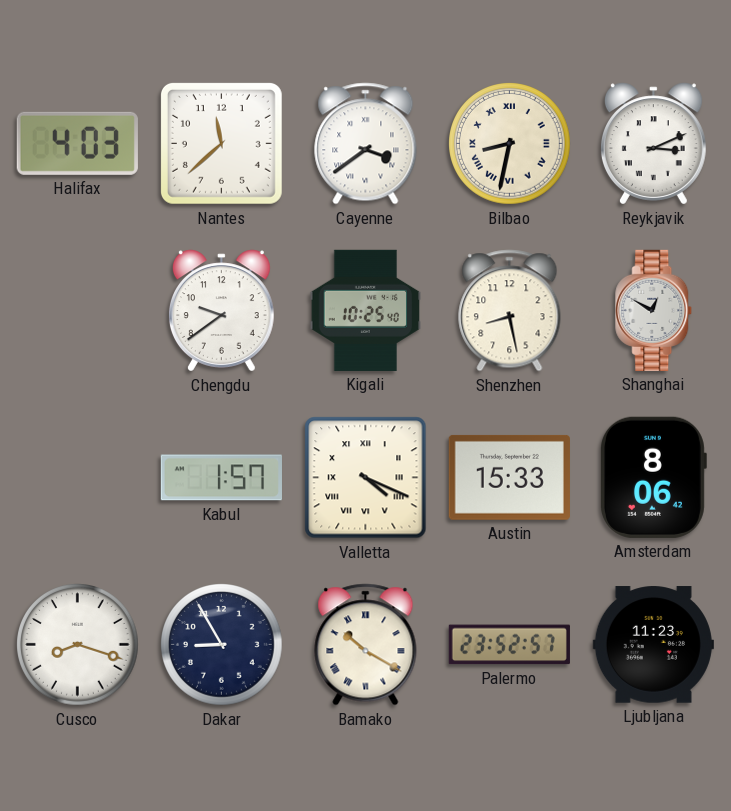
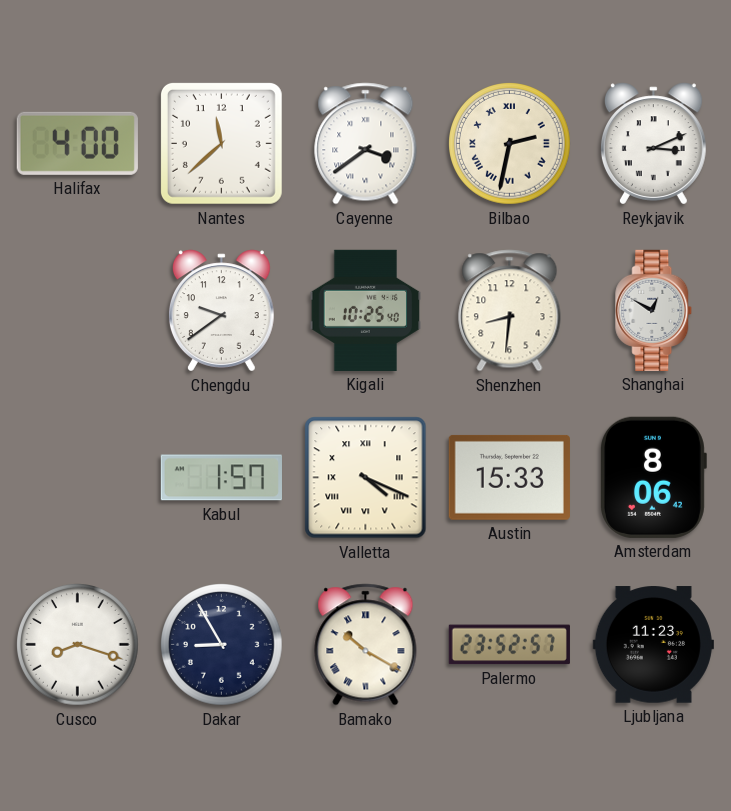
Halifax: 4:03 -> 4:00 (77, 143)
Bilbao: 8:32 -> 2:32 (510, 144)
Shenzhen: 8:28 -> 8:31 (510, 311)
